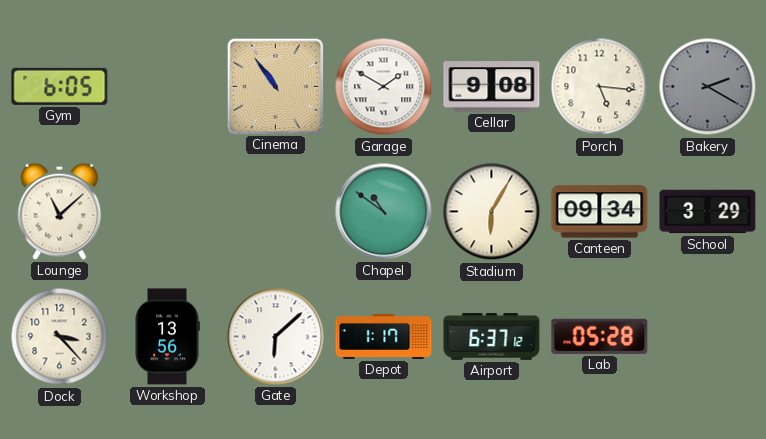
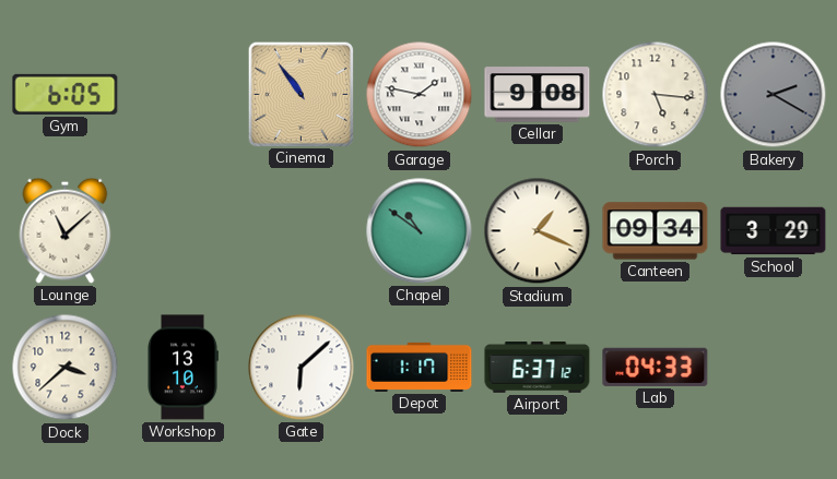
Garage: 1:50 -> 1:47 (420, 95)
Stadium: 6:05 -> 1:19 (538, 231)
Dock: 3:23 -> 3:38 (66, 368)
Workshop: 13:56 -> 13:10 (184, 368)
Lab: 05:28 -> 04:33 (656, 367)
